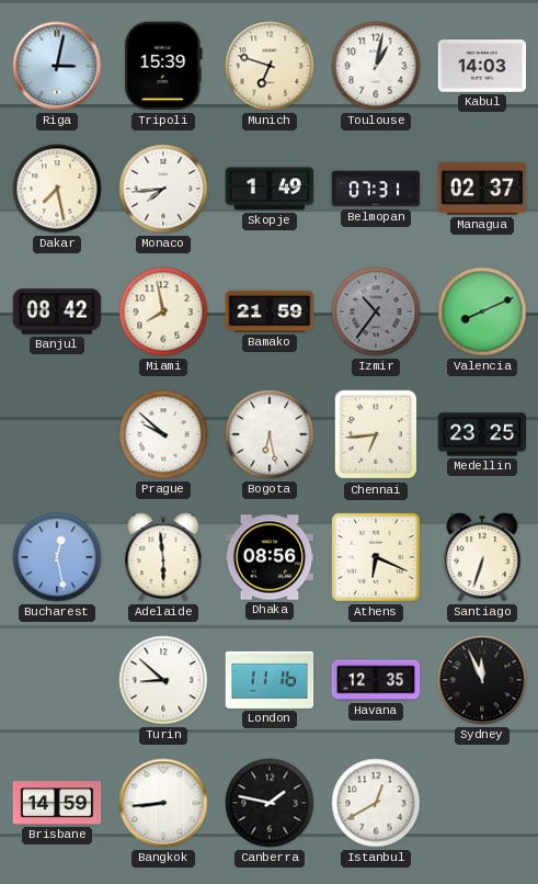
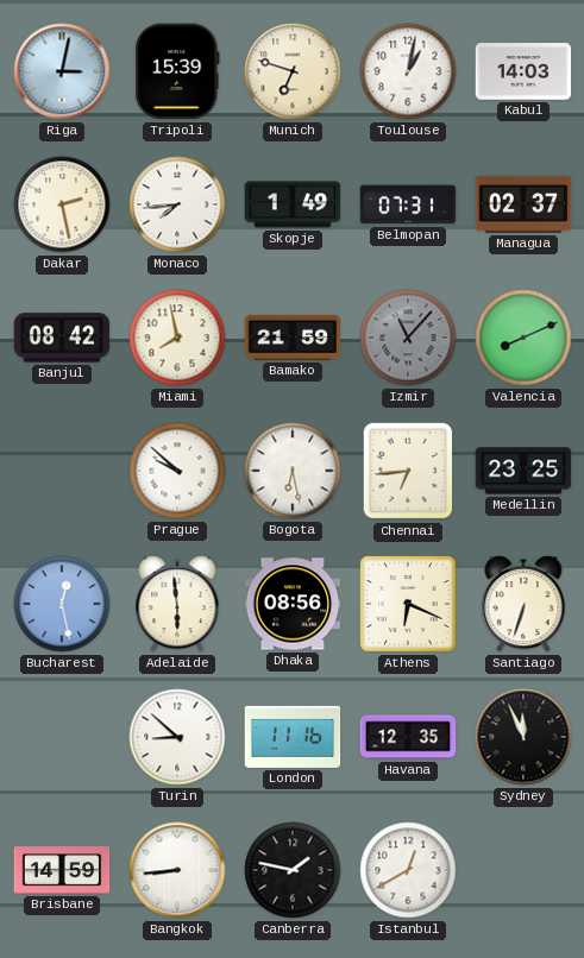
Dakar: 7:28 -> 2:28 (62, 204)
Izmir: 10:36 -> 11:07 (408, 338)
